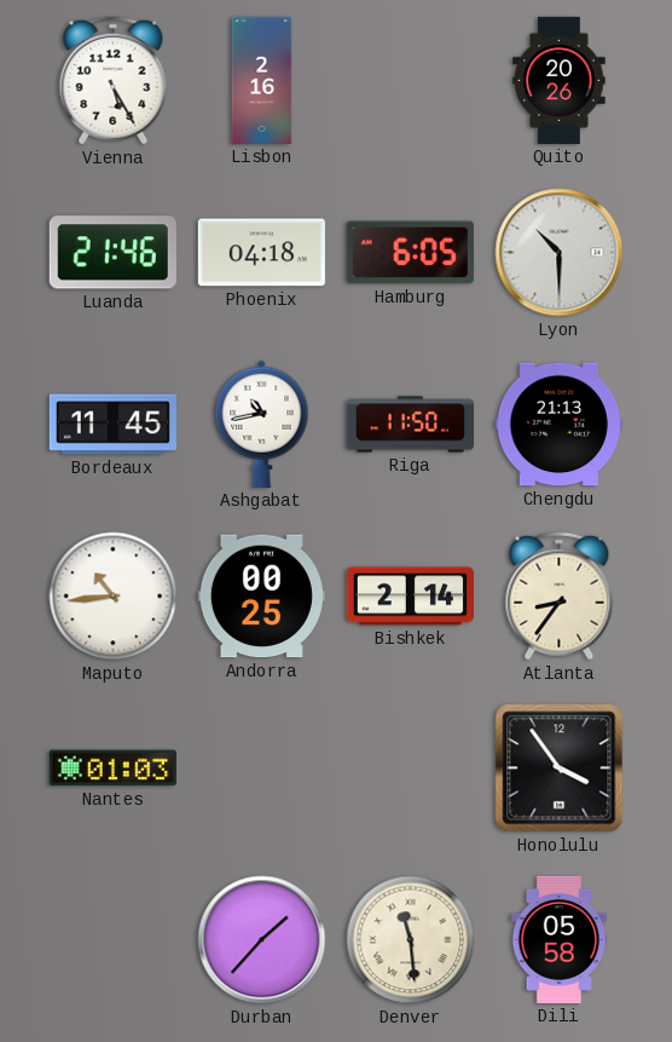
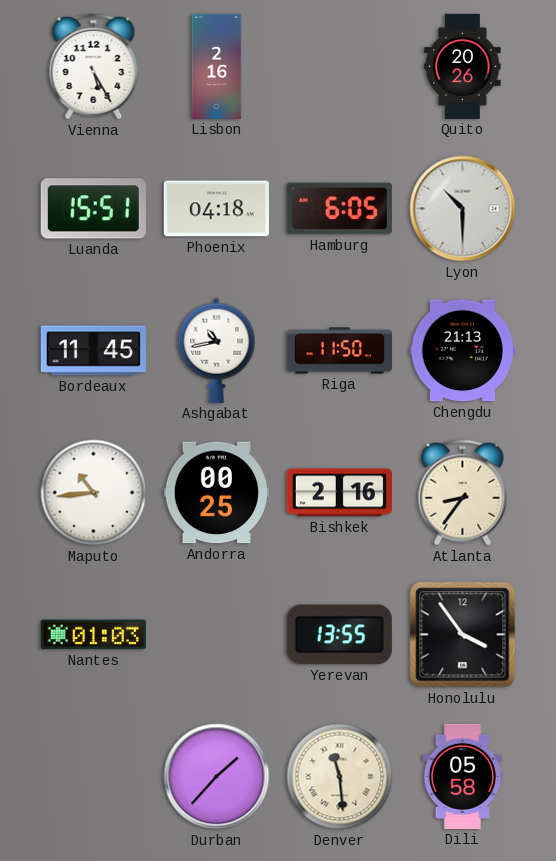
Luanda: 21:46 -> 15:51 (93, 209)
Bishkek: 2:14 -> 2:16 (339, 493)
Yerevan: none -> 13:55 (339, 635)
